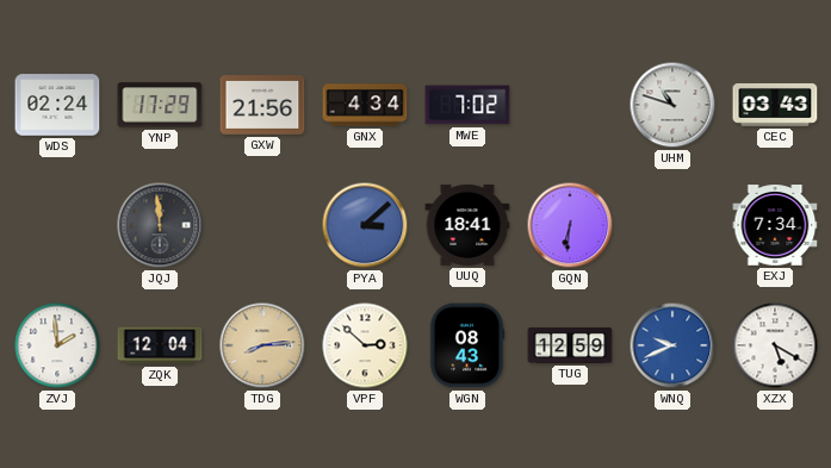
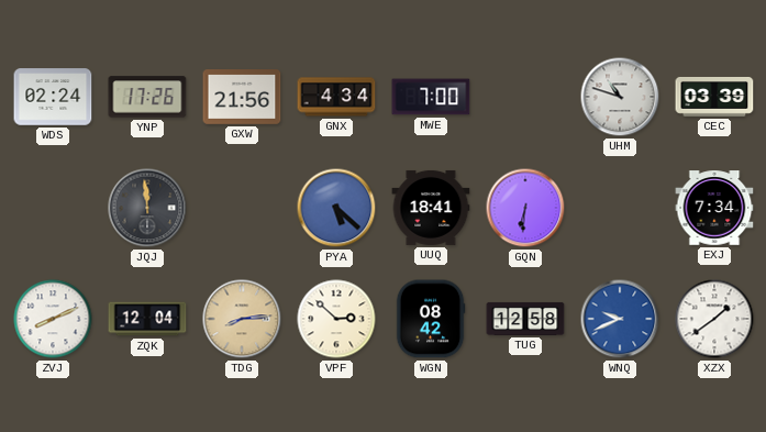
YNP: 17:29 -> 17:26 (147, 97)
MWE: 7:02 -> 7:00 (431, 97)
CEC: 03:43 -> 03:39 (714, 97)
PYA: 3:08 -> 5:22 (336, 208)
ZVJ: 1:59 -> 8:11 (53, 319)
WGN: 08:43 -> 08:42 (431, 319)
TUG: 12:59 -> 12:58 (525, 319)
XZX: 5:20 -> 1:39 (714, 319)
